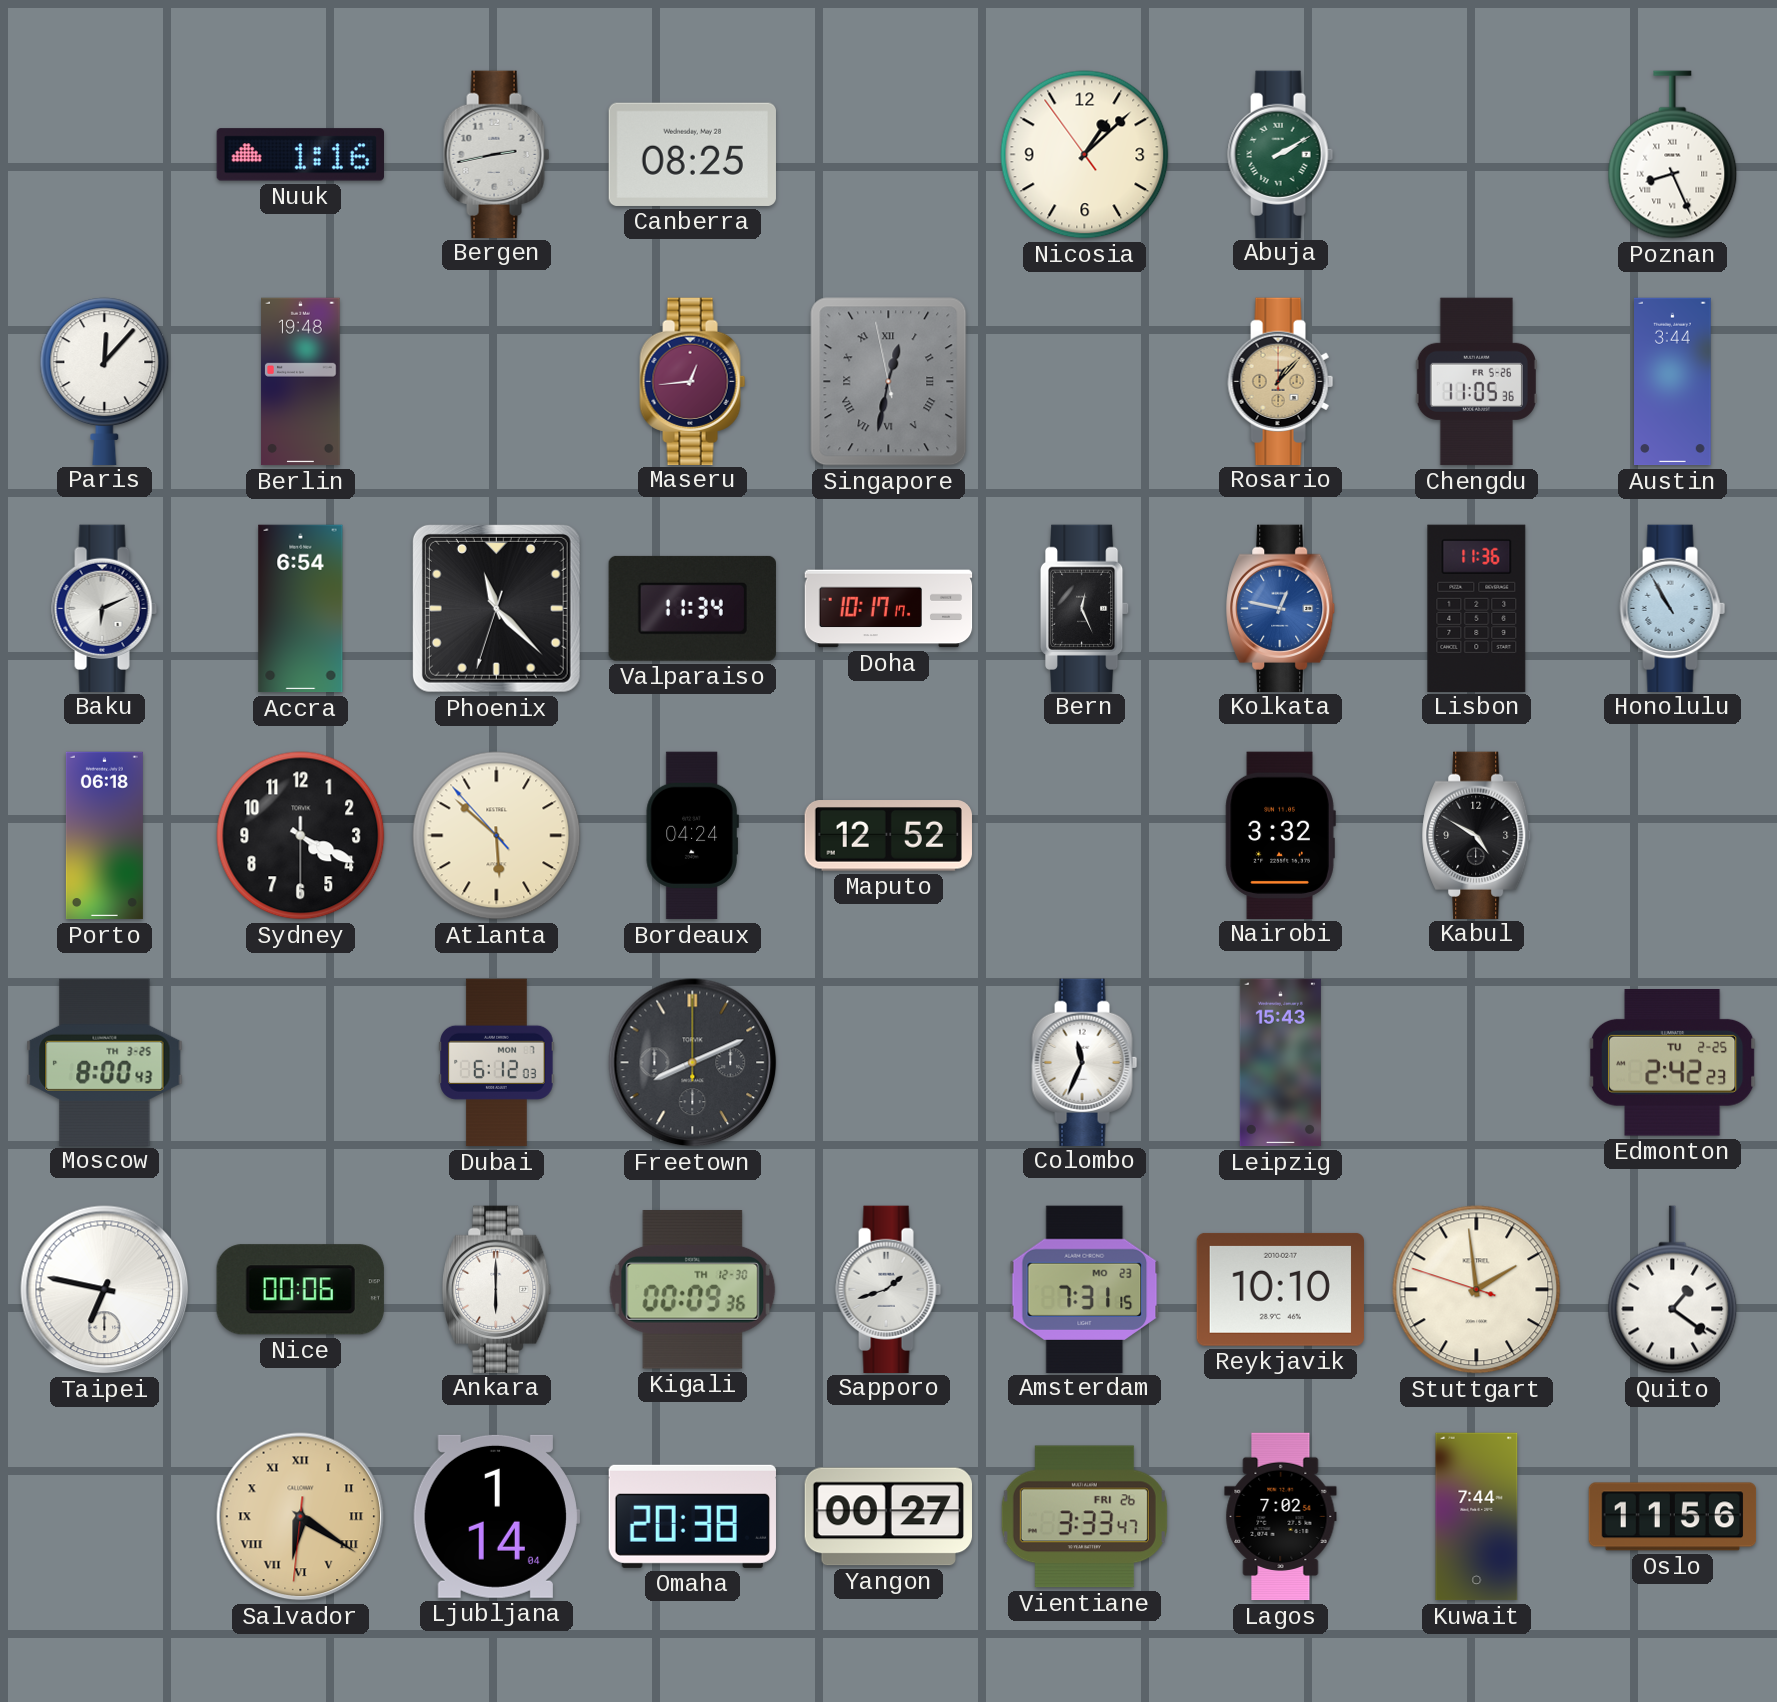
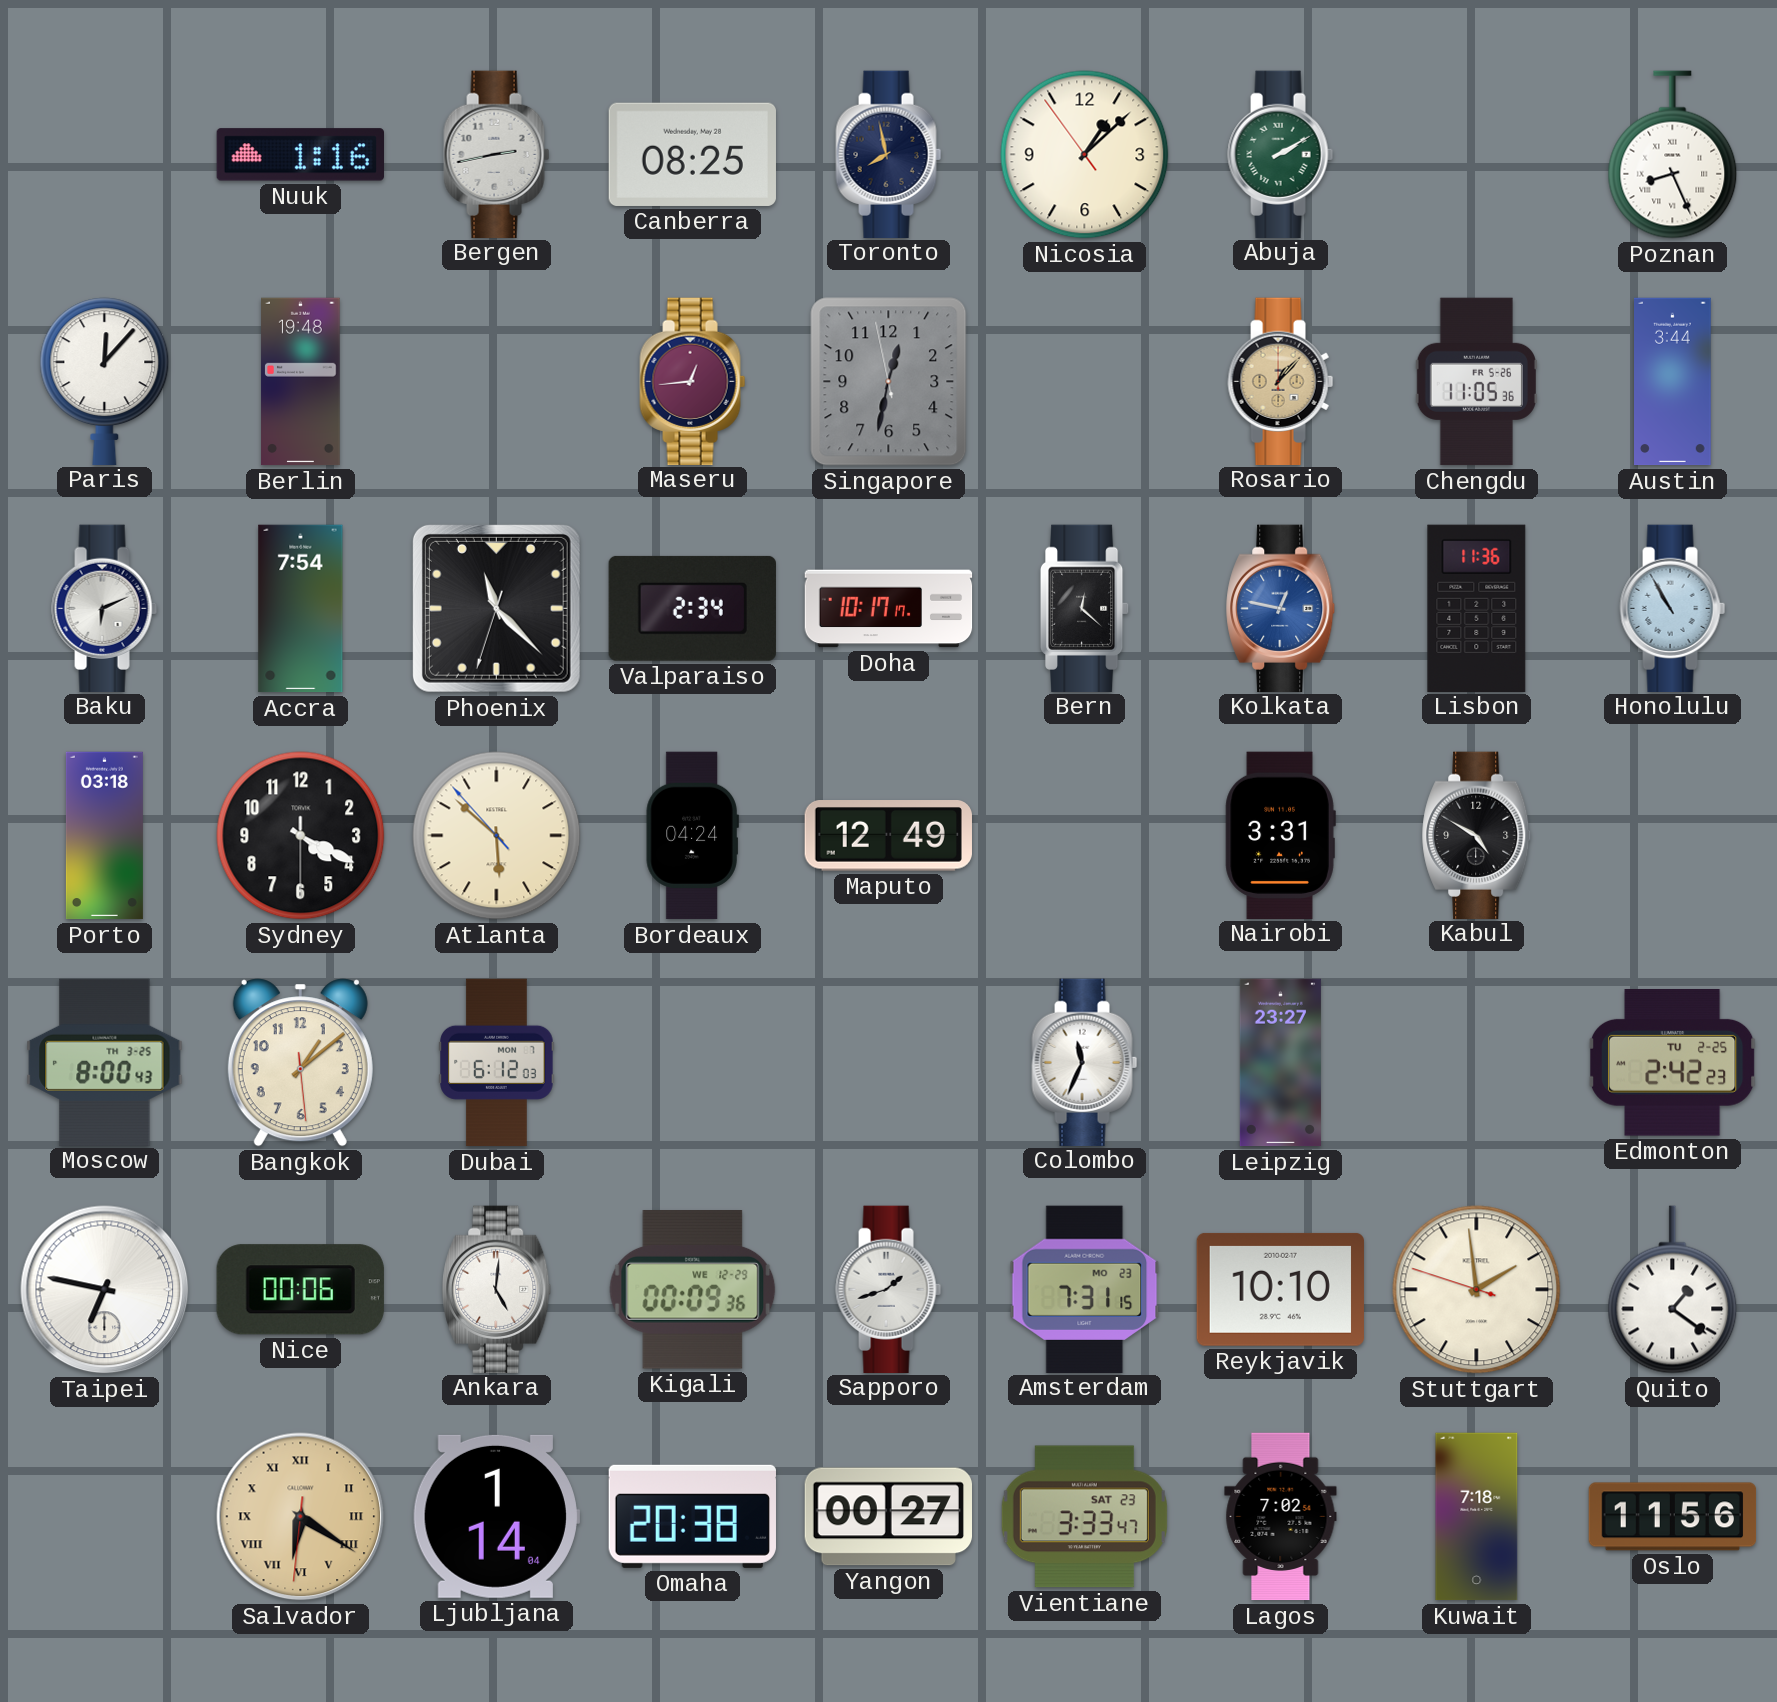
Toronto: none -> 7:58 (889, 154)
Singapore numerals: Roman -> Arabic (889, 382)
Accra: 6:54 -> 7:54 (301, 609)
Valparaiso: 11:34 -> 2:34 (692, 608)
Bern: 12:26 -> 12:22 (1085, 608)
Porto: 06:18 -> 03:18 (104, 836)
Maputo: 12:52 -> 12:49 (888, 836)
Nairobi: 3:32 -> 3:31 (1280, 835)
Bangkok: none -> 1:08 (300, 1063)
Freetown: 8:11 -> none (693, 1063)
Leipzig: 15:43 -> 23:27 (1280, 1063)
Ankara: 6:00 -> 5:01 (497, 1289)
Kigali date: TH 12-30 -> WE 12-29 (693, 1290)
Vientiane date: FRI 26 -> SAT 23 (1084, 1517)
Kuwait: 7:44 -> 7:18 (1477, 1517)
